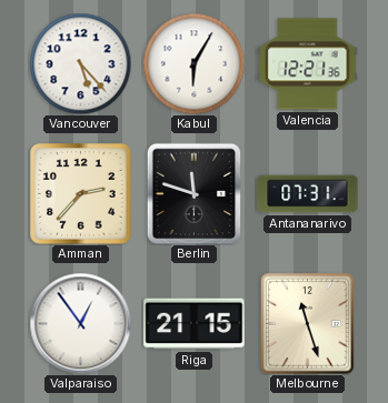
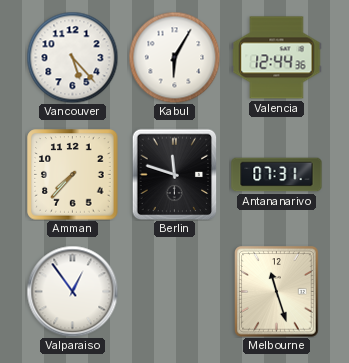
Valencia: 12:21 -> 12:44 (277, 58)
Amman: 2:37 -> 7:37 (73, 175)
Riga: 21:15 -> none (195, 324)
